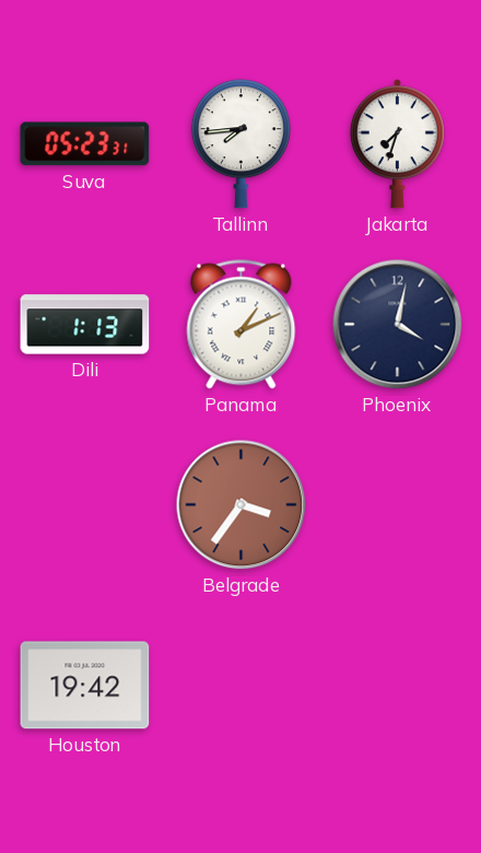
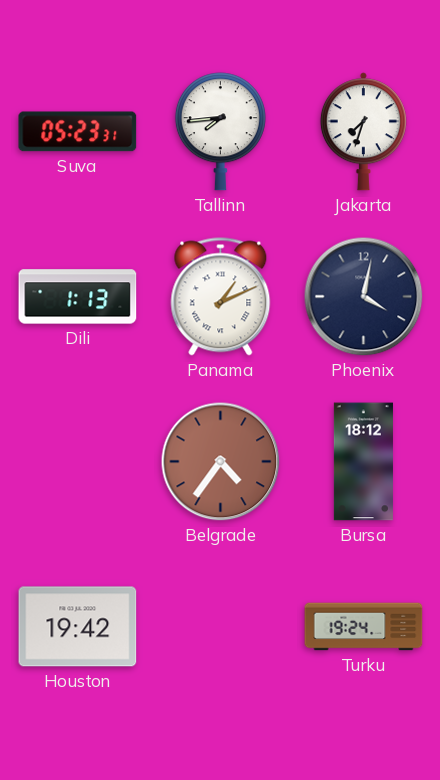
Belgrade: 3:36 -> 4:36 (221, 462)
Bursa: none -> 18:12 (363, 462)
Turku: none -> 19:24 (364, 627)
